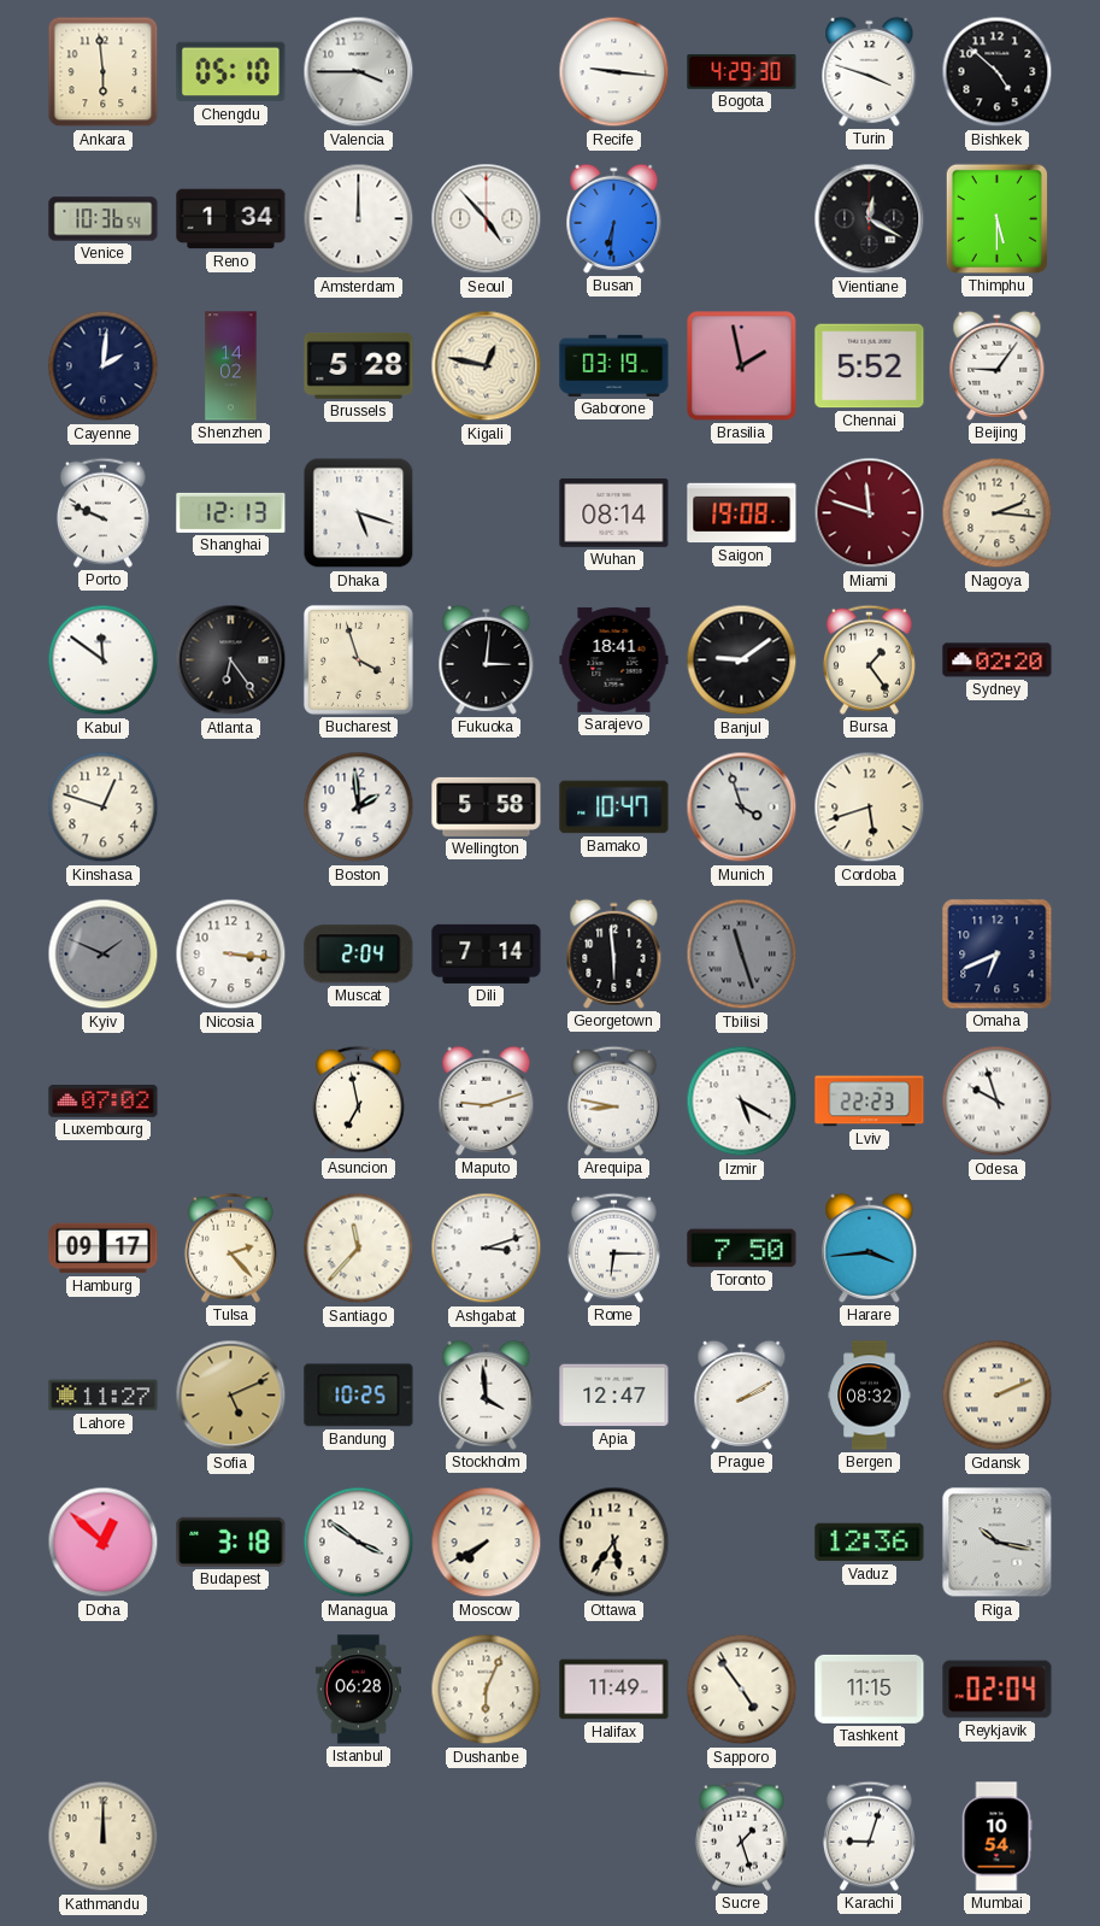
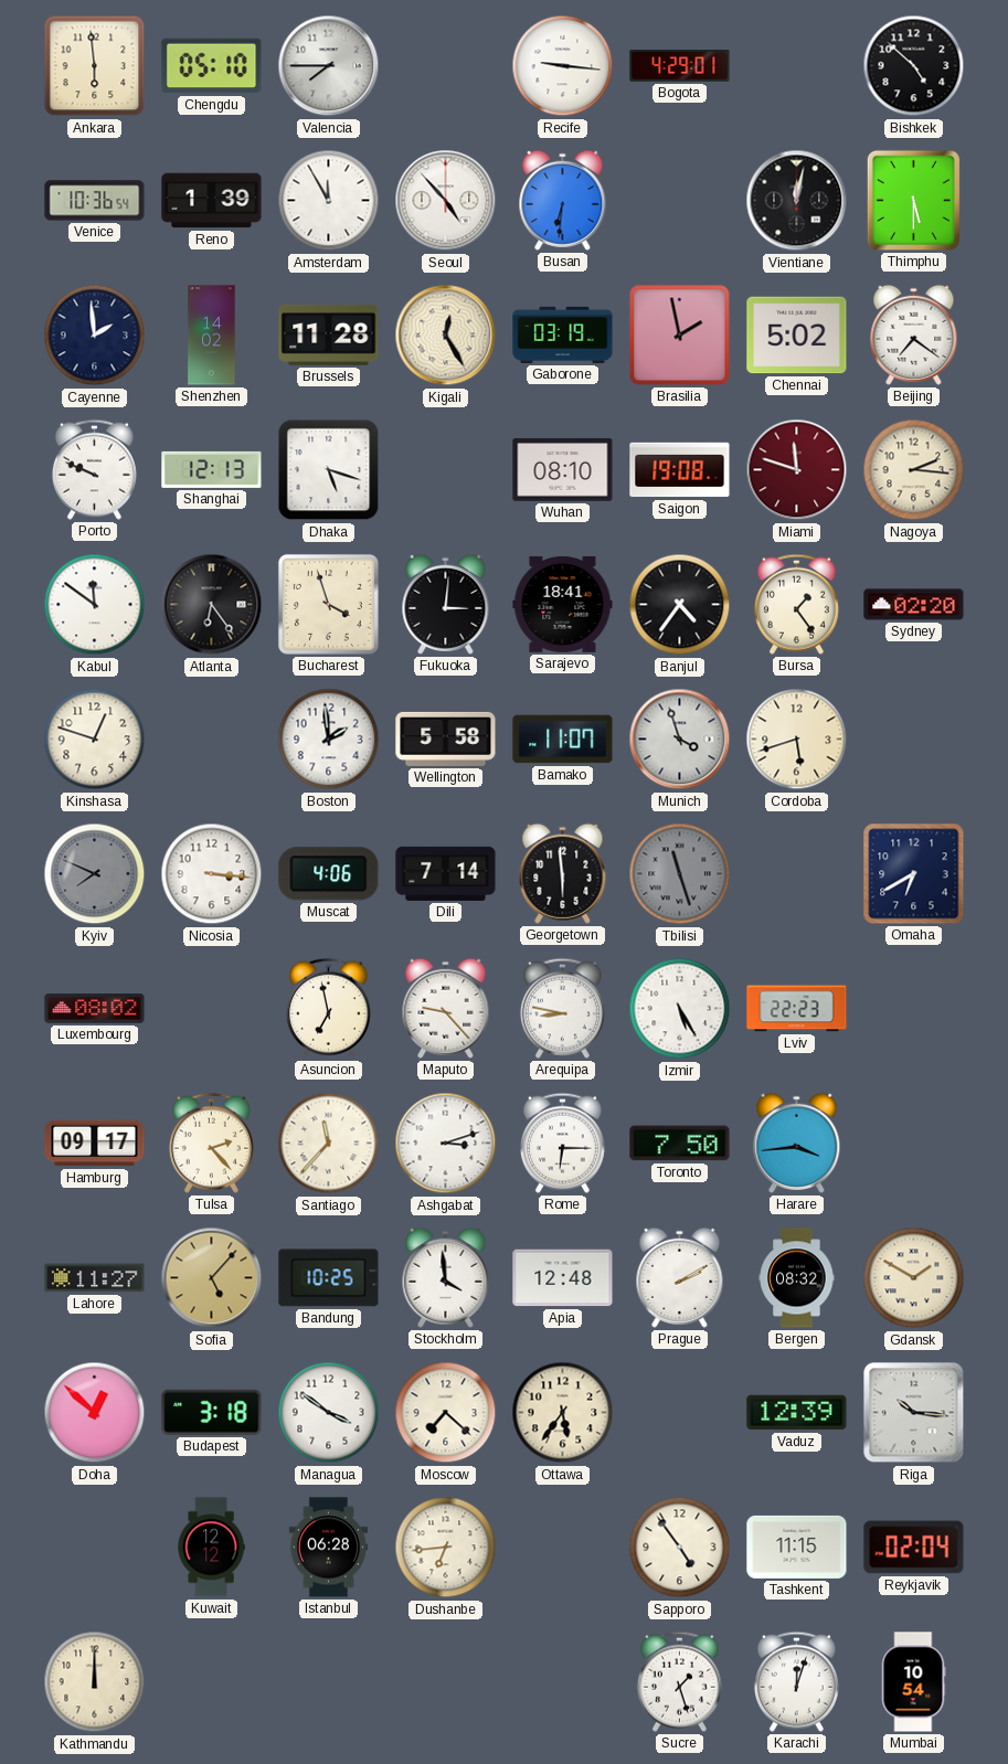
Valencia: 3:45 -> 7:45 (329, 66)
Bogota: 4:29:30 -> 4:29:01 (680, 66)
Turin: 3:48 -> none (870, 71)
Reno: 1:34 -> 1:39 (212, 201)
Amsterdam: 12:00 -> 11:55 (329, 201)
Vientiane: 12:20 -> 12:02 (797, 201)
Cayenne: 2:01 -> 1:59 (95, 336)
Brussels: 5:28 -> 11:28 (329, 334)
Kigali: 12:47 -> 12:25 (446, 336)
Chennai: 5:52 -> 5:02 (797, 336)
Beijing: 9:06 -> 7:21 (914, 334)
Wuhan: 08:14 -> 08:10 (563, 469)
Banjul: 9:09 -> 4:36 (680, 605)
Bamako: 10:47 -> 11:07 (563, 740)
Kyiv: 1:49 -> 7:49 (95, 874)
Muscat: 2:04 -> 4:06 (329, 874)
Omaha: 6:41 -> 6:40 (914, 874)
Luxembourg: 07:02 -> 08:02 (95, 1009)
Maputo: 9:12 -> 9:23 (446, 1008)
Izmir: 5:20 -> 5:25 (680, 1009)
Odesa: 9:57 -> none (998, 1102)
Sofia: 5:11 -> 5:07 (212, 1278)
Apia: 12:47 -> 12:48 (563, 1278)
Gdansk: 2:11 -> 1:50 (914, 1278)
Moscow: 7:40 -> 7:22 (446, 1413)
Vaduz: 12:36 -> 12:39 (797, 1413)
Riga: 10:17 -> 10:16 (914, 1413)
Kuwait: none -> 12:12 (211, 1548)
Dushanbe: 6:04 -> 6:44 (446, 1548)
Halifax: 11:49 -> none (614, 1690)
Karachi: 9:03 -> 12:03 (796, 1681)
